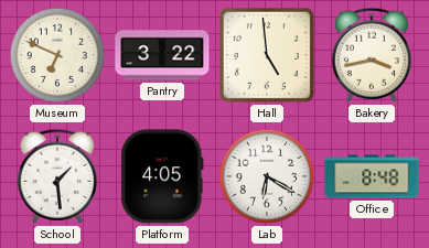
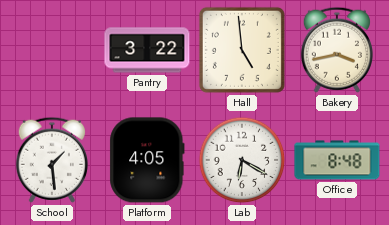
Museum: 6:49 -> none (57, 55)
